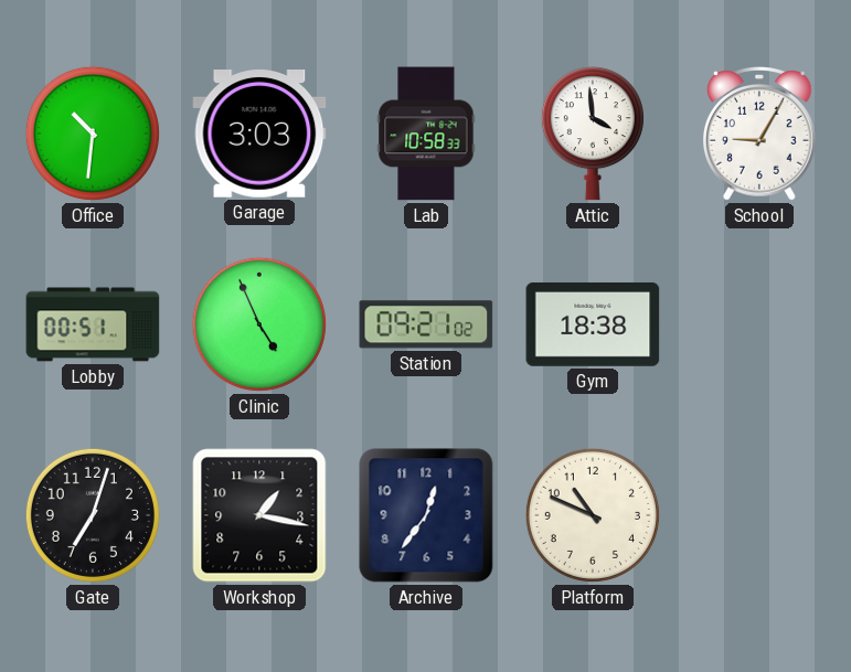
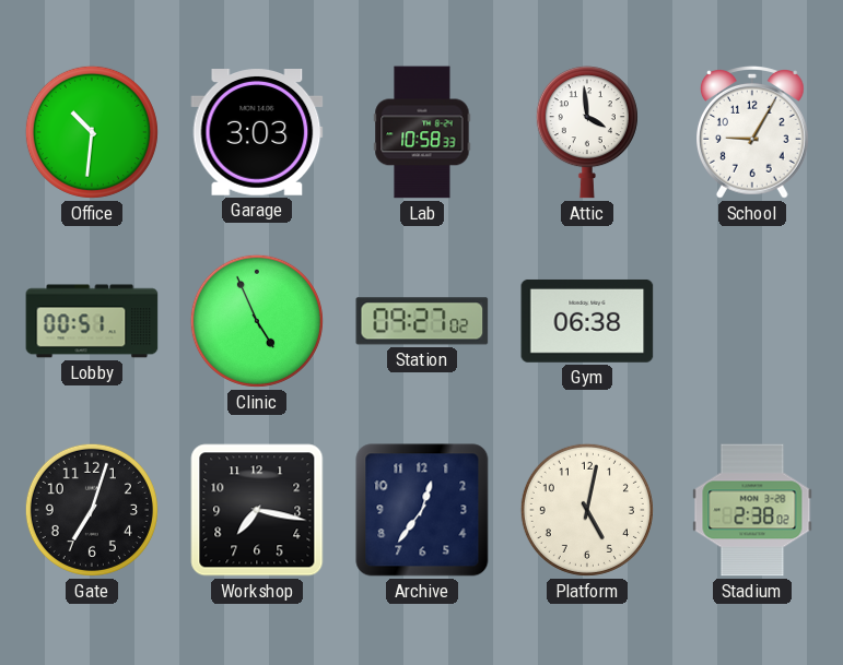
Station: 09:21 -> 09:27 (422, 321)
Gym: 18:38 -> 06:38 (587, 321)
Workshop: 1:17 -> 7:17 (257, 510)
Platform: 10:49 -> 5:02 (587, 510)
Stadium: none -> 2:38 (752, 510)
